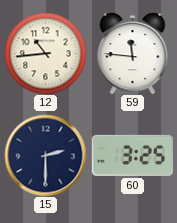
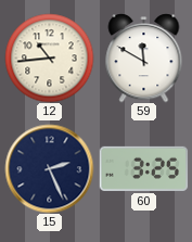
59: 11:46 -> 11:50 (144, 58)
15: 2:30 -> 2:26 (49, 168)
